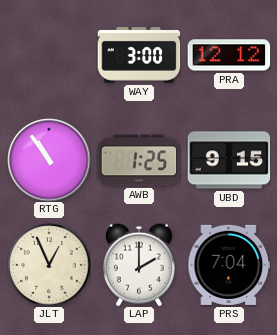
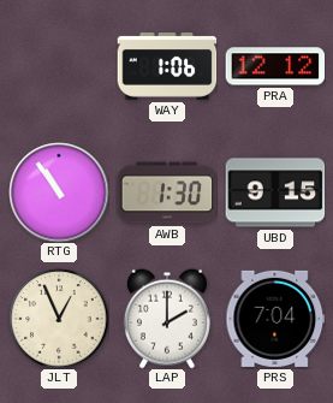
WAY: 3:00 -> 1:06 (167, 67)
AWB: 1:25 -> 1:30 (167, 192)
